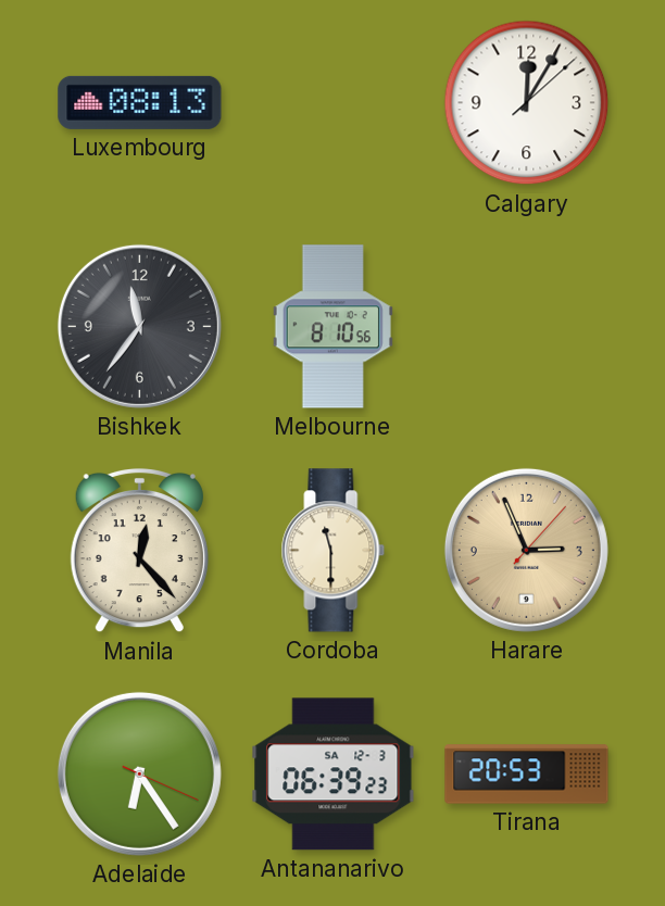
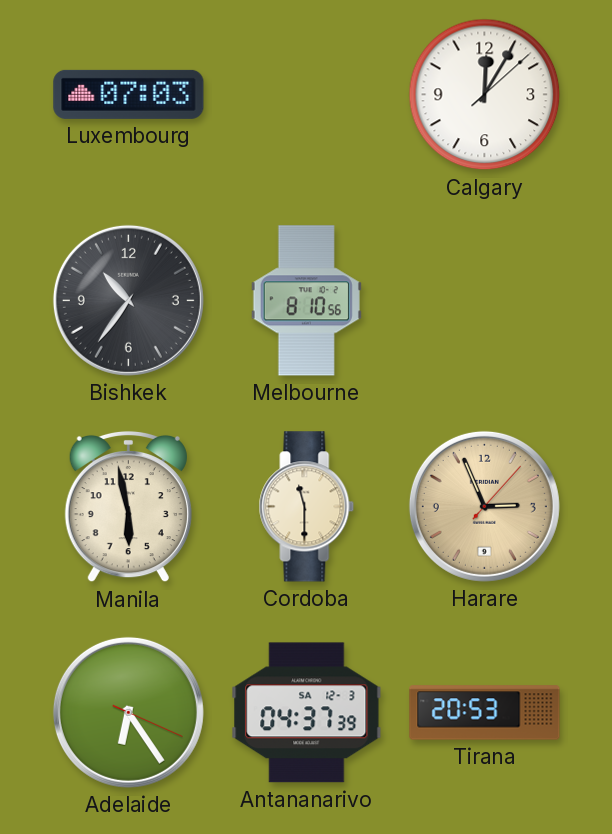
Luxembourg: 08:13 -> 07:03 (129, 94)
Bishkek: 11:36 -> 10:36 (128, 300)
Manila: 12:23 -> 5:58 (128, 507)
Antananarivo: 06:39 -> 04:37 (307, 713)
